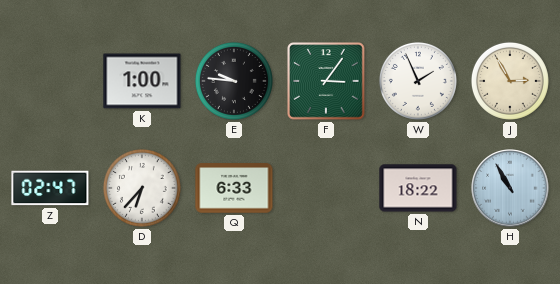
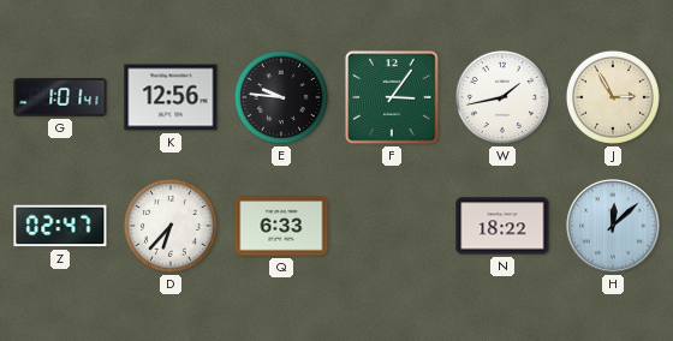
G: none -> 1:01 (60, 97)
K: 1:00 -> 12:56 (171, 97)
W: 1:56 -> 1:43 (502, 97)
H: 10:55 -> 12:08 (613, 226)
